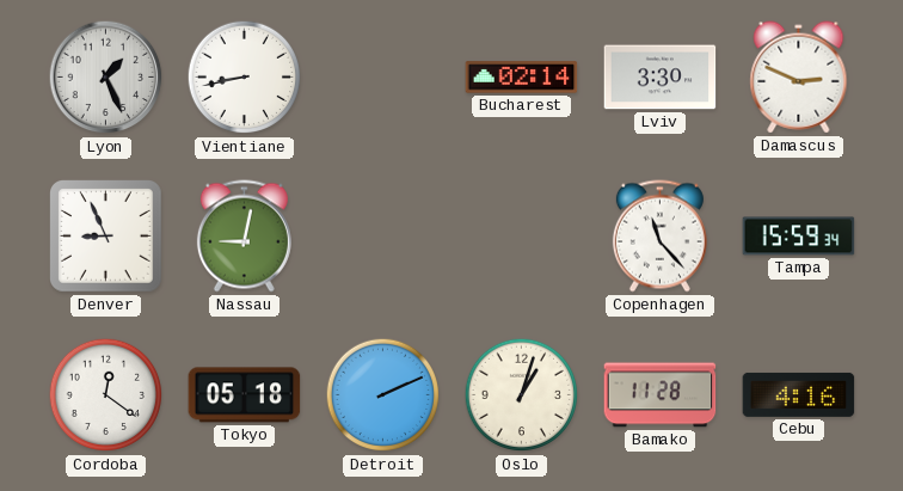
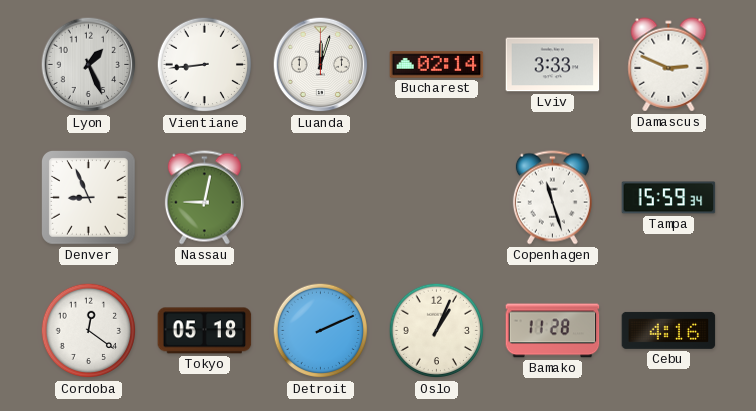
Vientiane: 8:43 -> 8:44 (205, 65)
Luanda: none -> 12:03 (321, 65)
Lviv: 3:30 -> 3:33 (553, 65)
Copenhagen: 11:23 -> 11:27 (552, 198)
Oslo: 1:03 -> 1:04 (437, 331)
